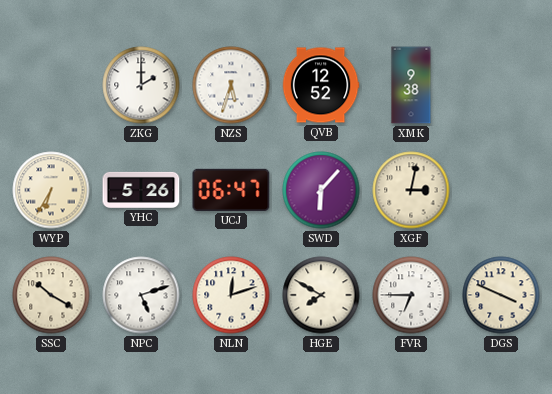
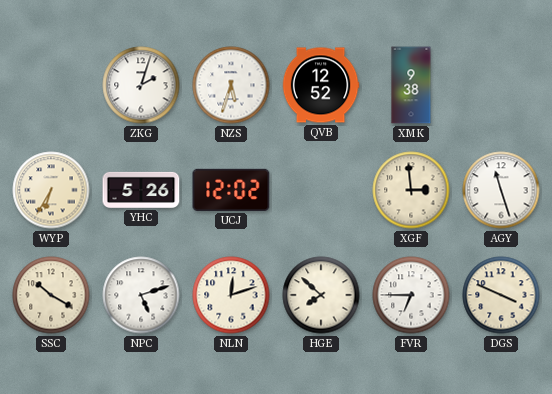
ZKG: 2:00 -> 2:03 (141, 85)
UCJ: 06:47 -> 12:02 (231, 190)
SWD: 6:07 -> none (321, 190)
XGF: 3:02 -> 2:59 (411, 190)
AGY: none -> 11:27 (501, 190)
HGE: 7:50 -> 7:52 (321, 295)
